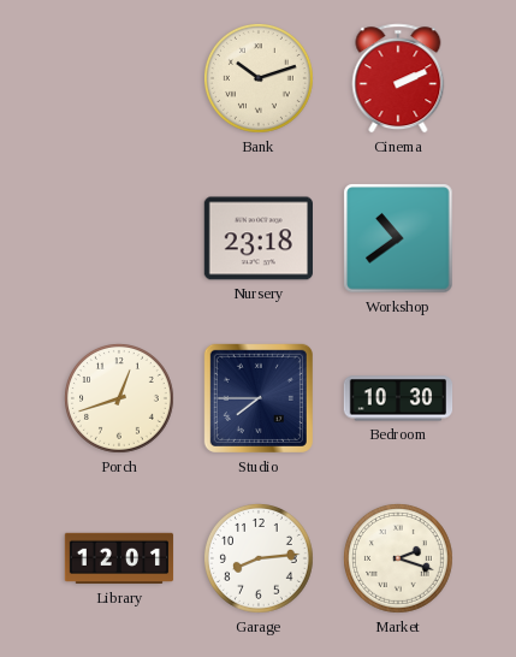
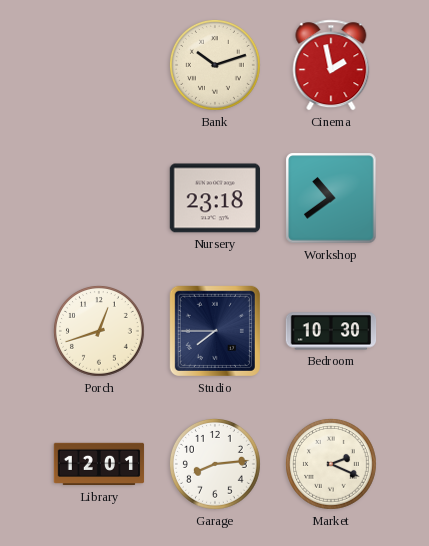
Cinema: 2:11 -> 1:58 (331, 65)
Market: 2:18 -> 2:19 (332, 465)
